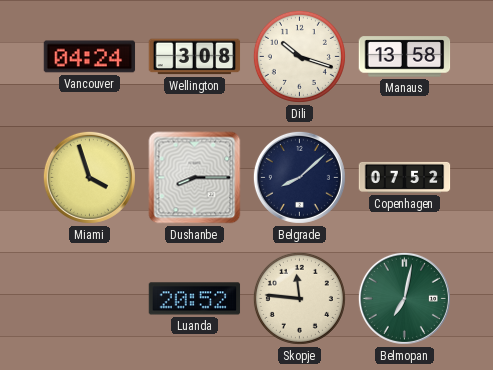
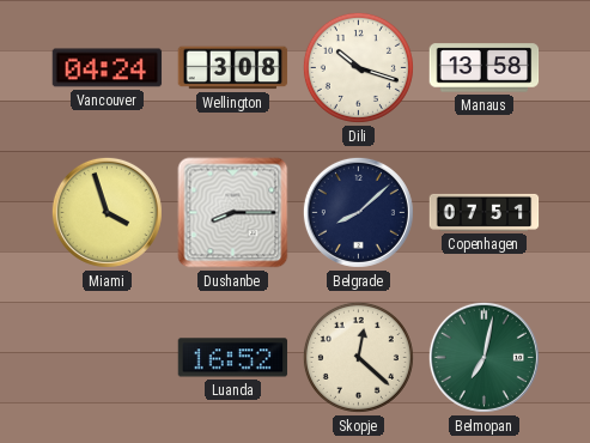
Copenhagen: 07:52 -> 07:51 (485, 212)
Luanda: 20:52 -> 16:52 (233, 358)
Skopje: 11:46 -> 12:22 (358, 357)
